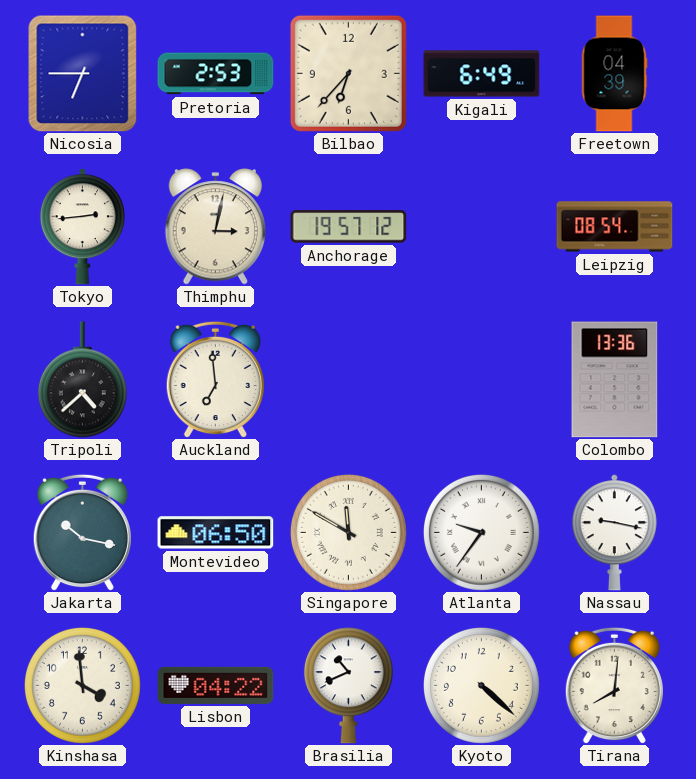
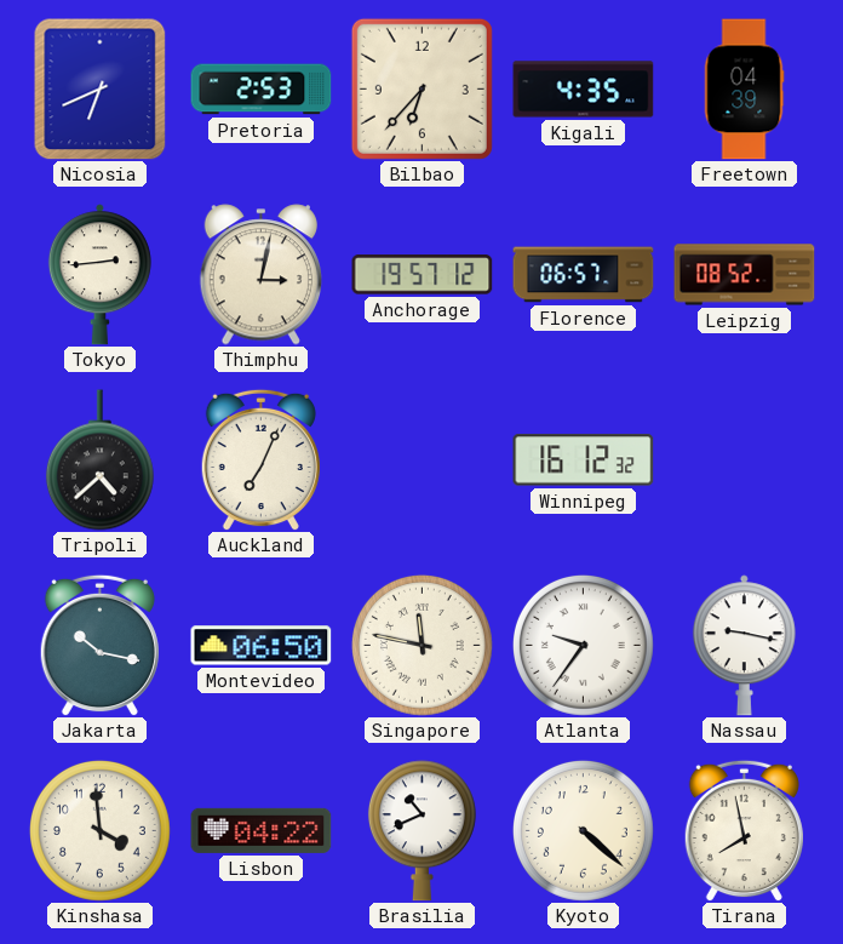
Nicosia: 6:45 -> 6:41 (101, 90)
Kigali: 6:49 -> 4:35 (584, 90)
Florence: none -> 06:57 (584, 275)
Leipzig: 08:54 -> 08:52 (745, 275)
Auckland: 6:59 -> 7:04 (260, 459)
Winnipeg: none -> 16:12 (584, 460)
Colombo: 13:36 -> none (615, 380)
Singapore: 11:50 -> 11:47 (421, 645)
Tirana: 8:01 -> 7:58 (744, 830)
